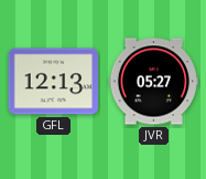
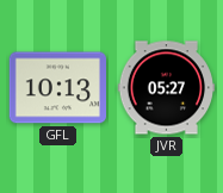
GFL: 12:13 -> 10:13 (57, 88)
